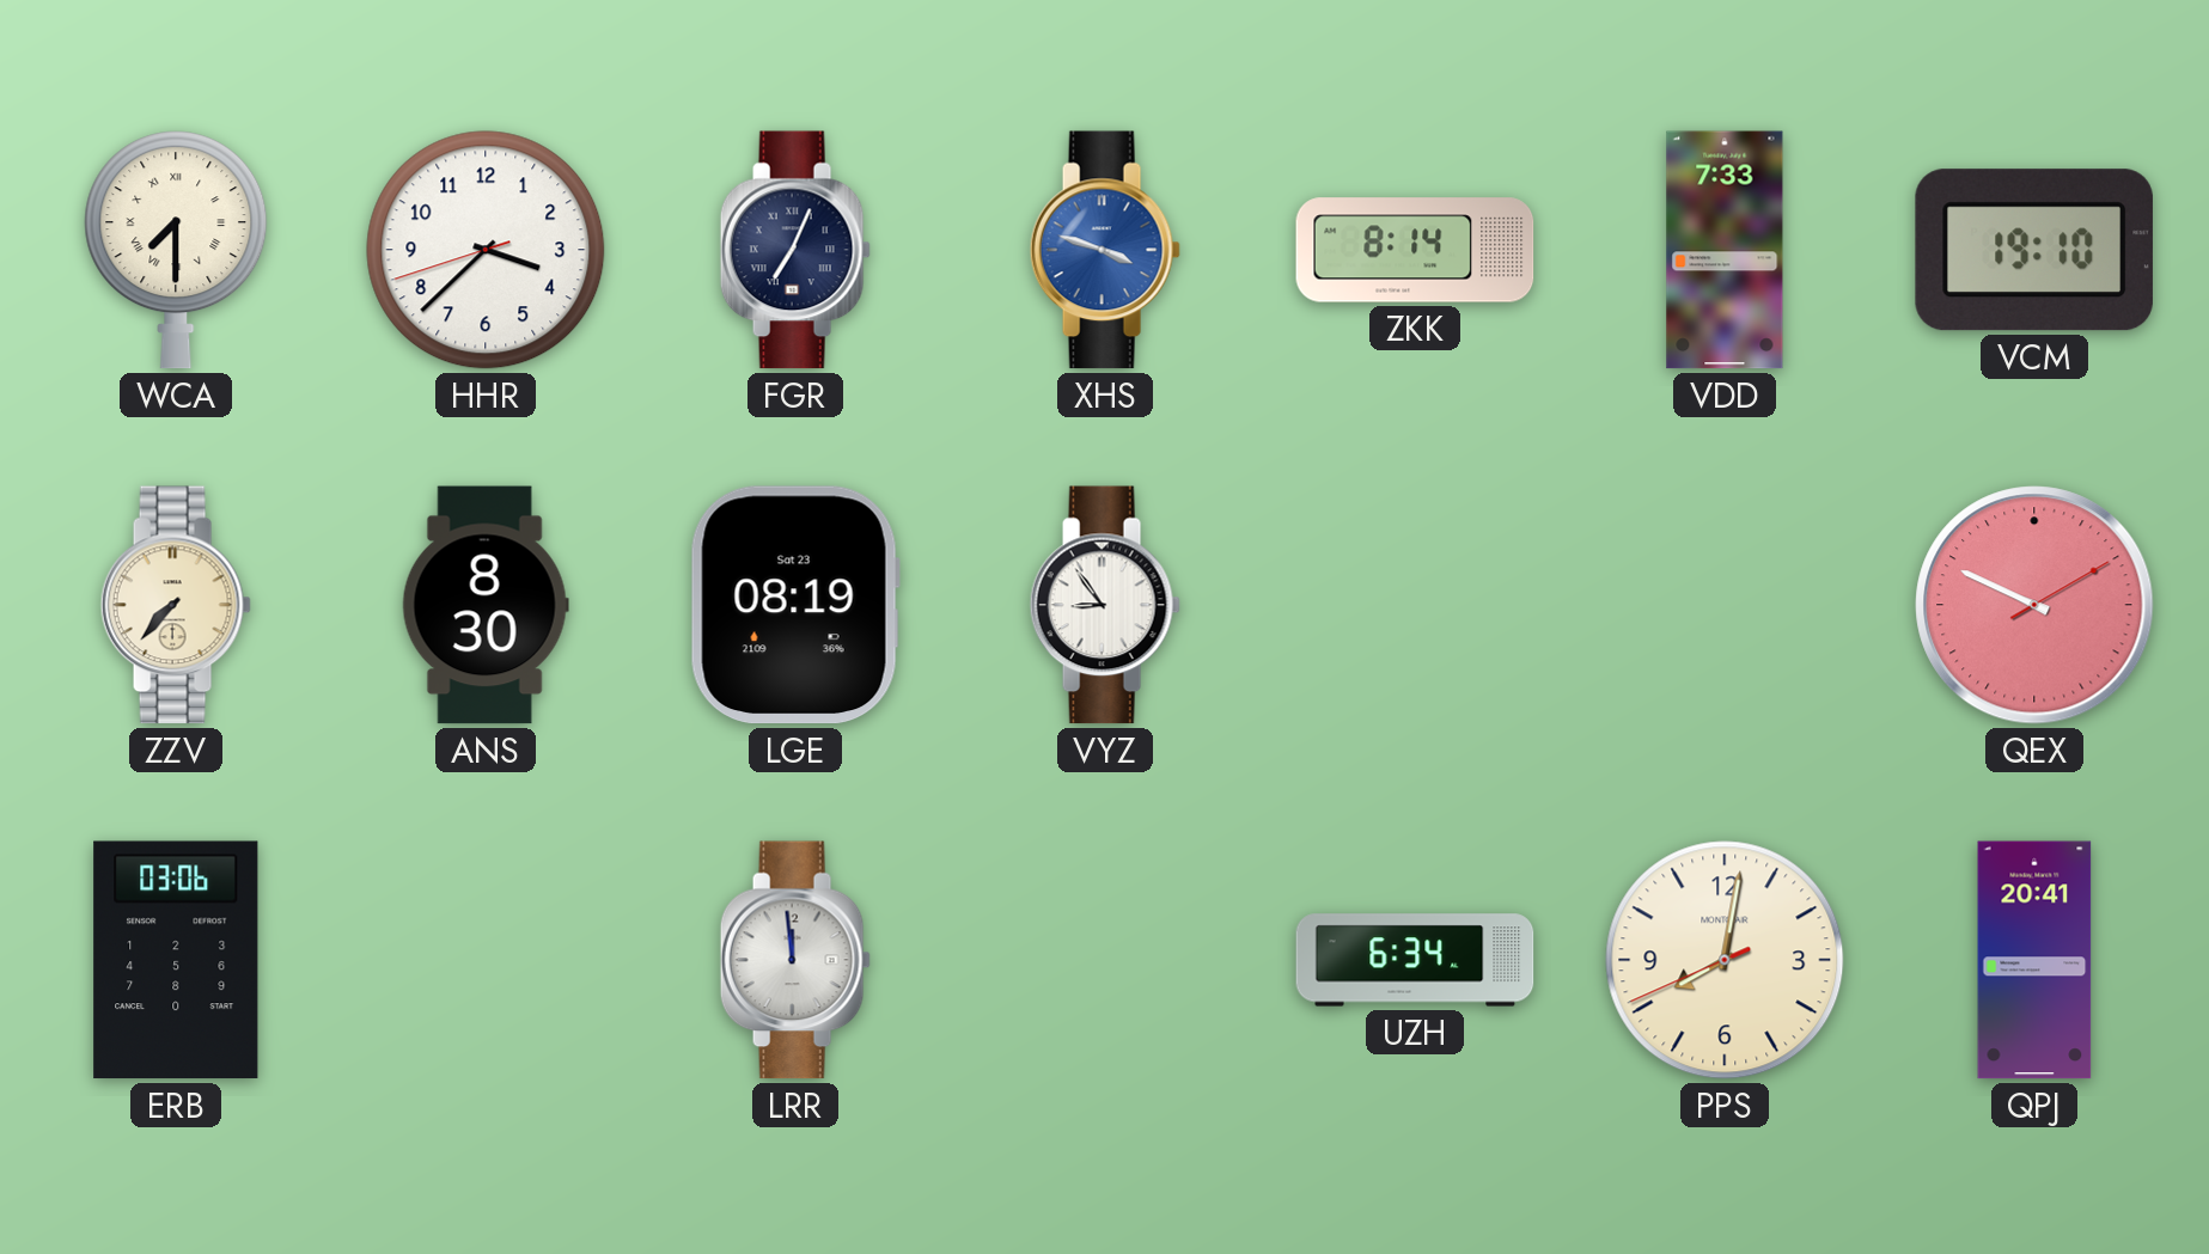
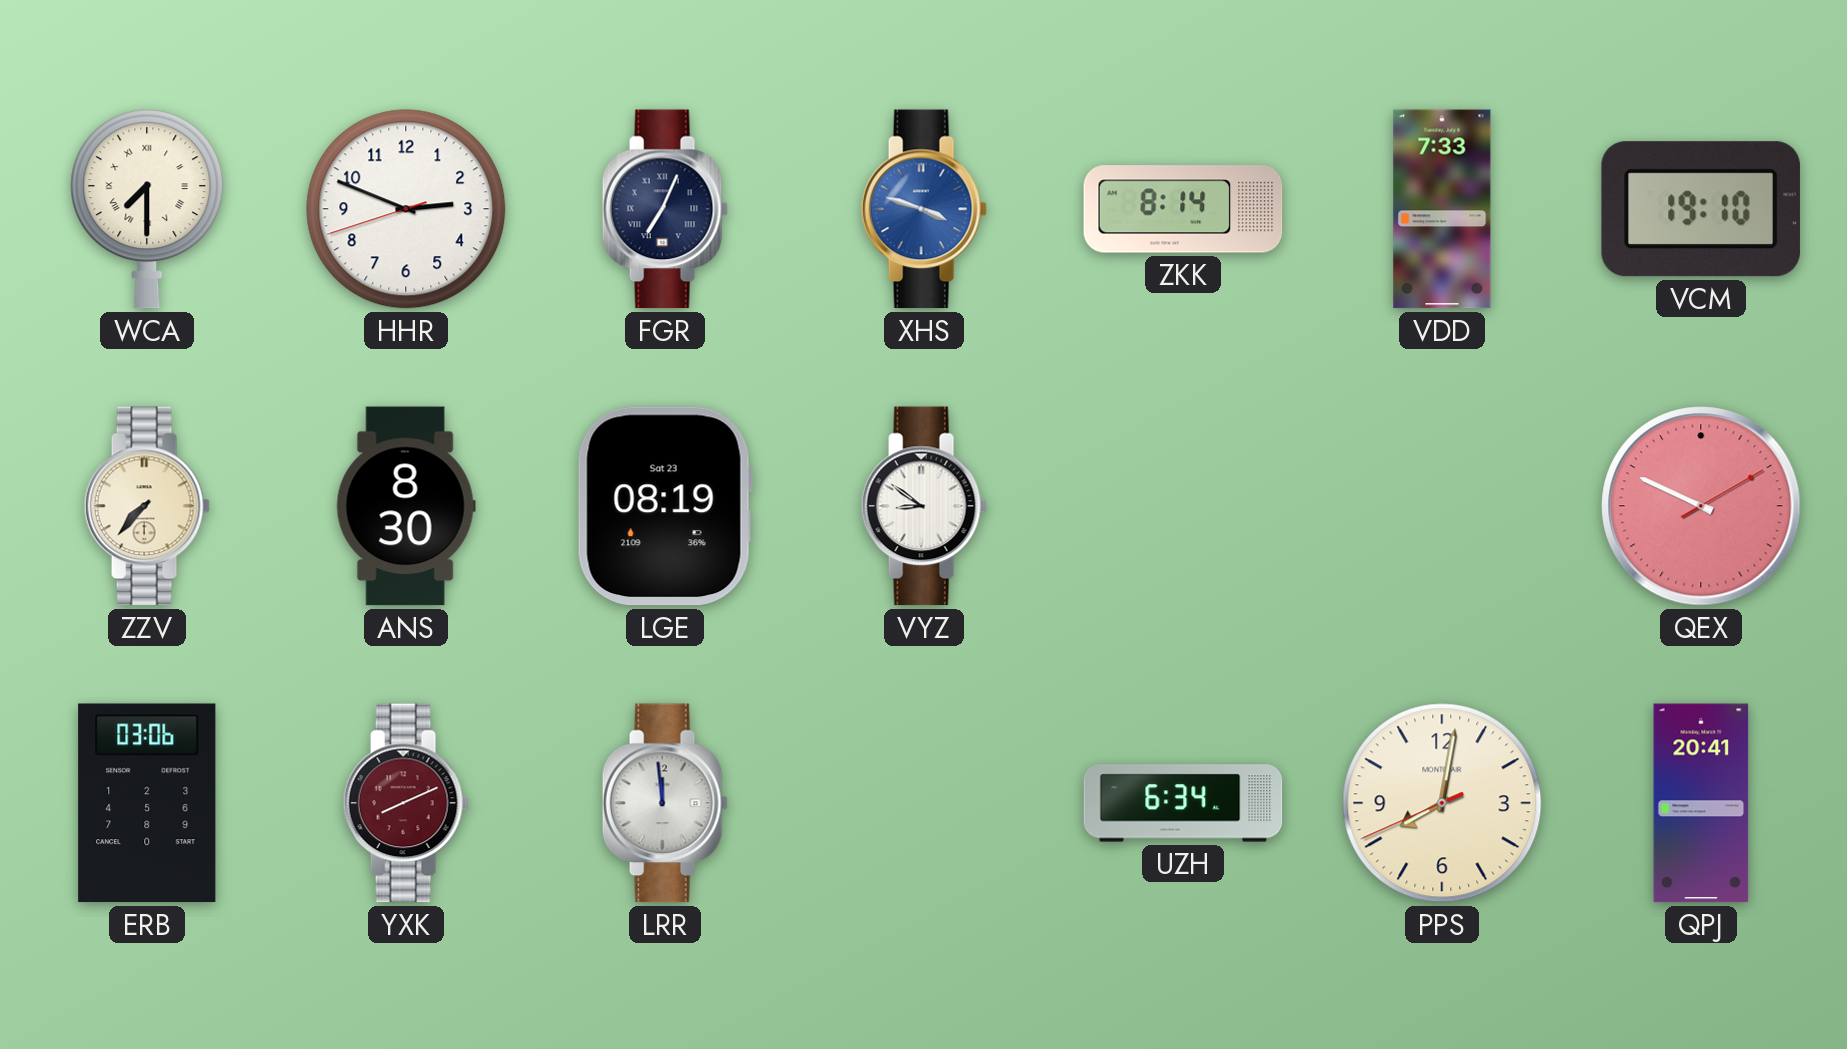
HHR: 3:37 -> 2:48 (406, 209)
VYZ: 8:54 -> 8:51 (924, 506)
YXK: none -> 8:11 (406, 803)
